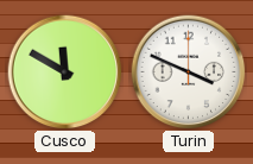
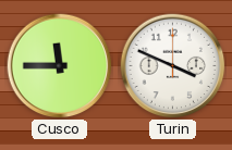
Cusco: 11:50 -> 11:45 (60, 66)
